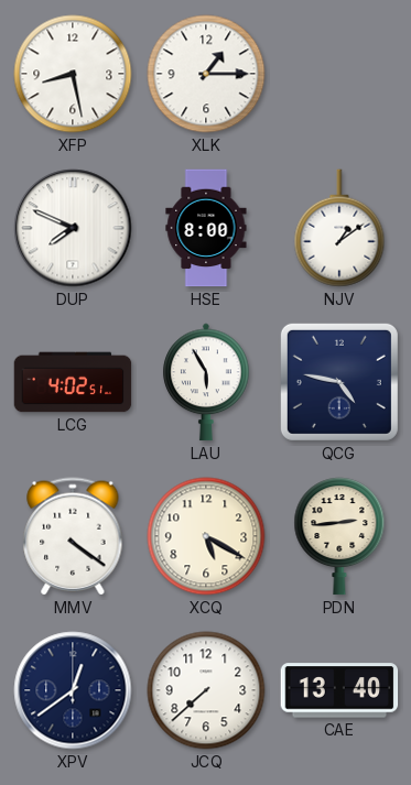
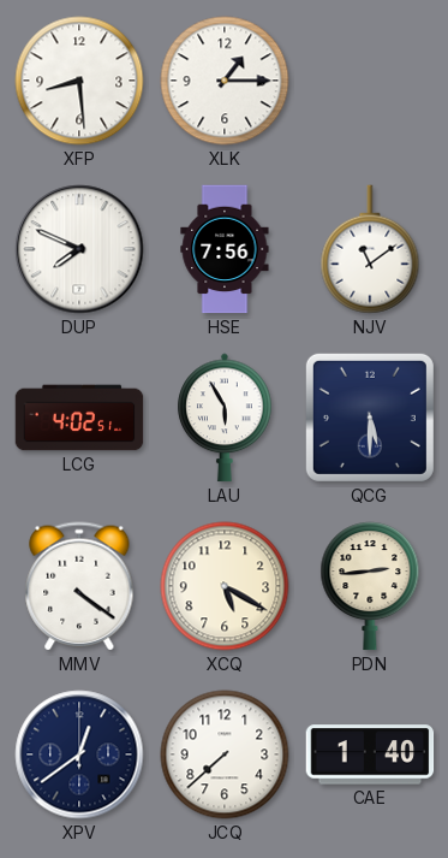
XFP: 8:28 -> 8:29 (79, 81)
HSE: 8:00 -> 7:56 (225, 249)
NJV: 1:09 -> 11:09 (370, 249)
QCG: 4:47 -> 5:30 (370, 418)
CAE: 13:40 -> 1:40 (370, 755)
